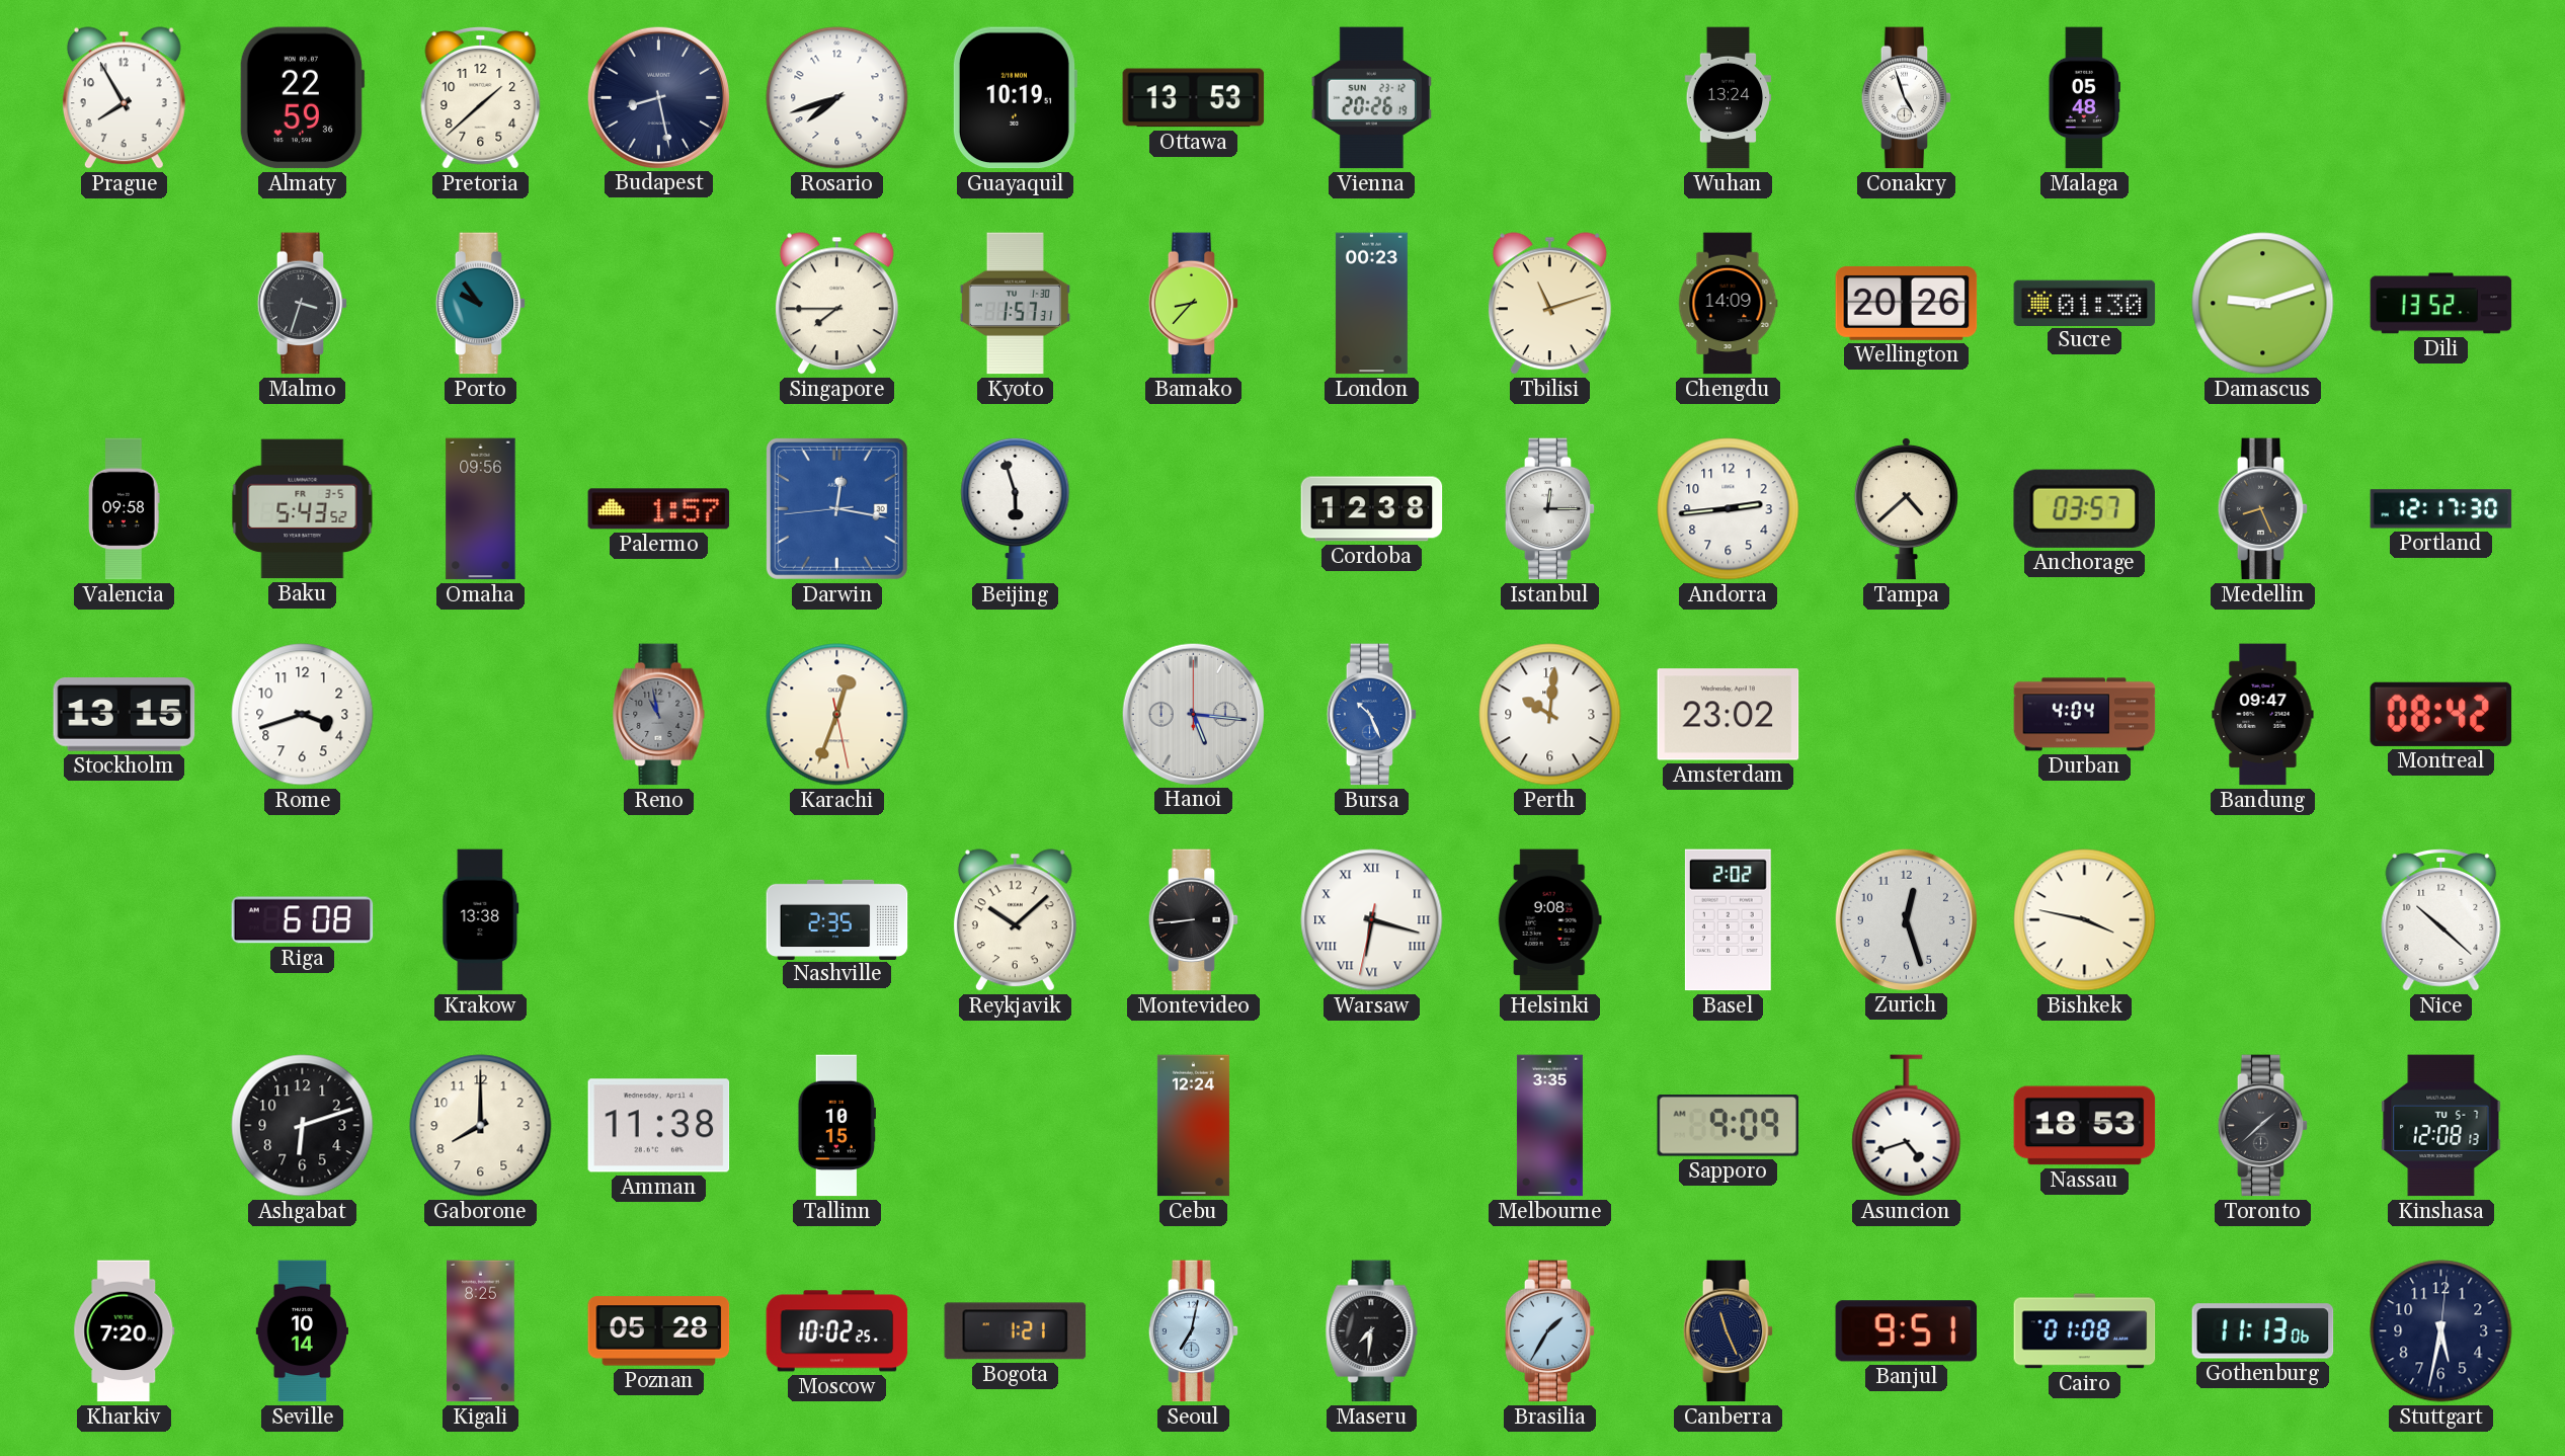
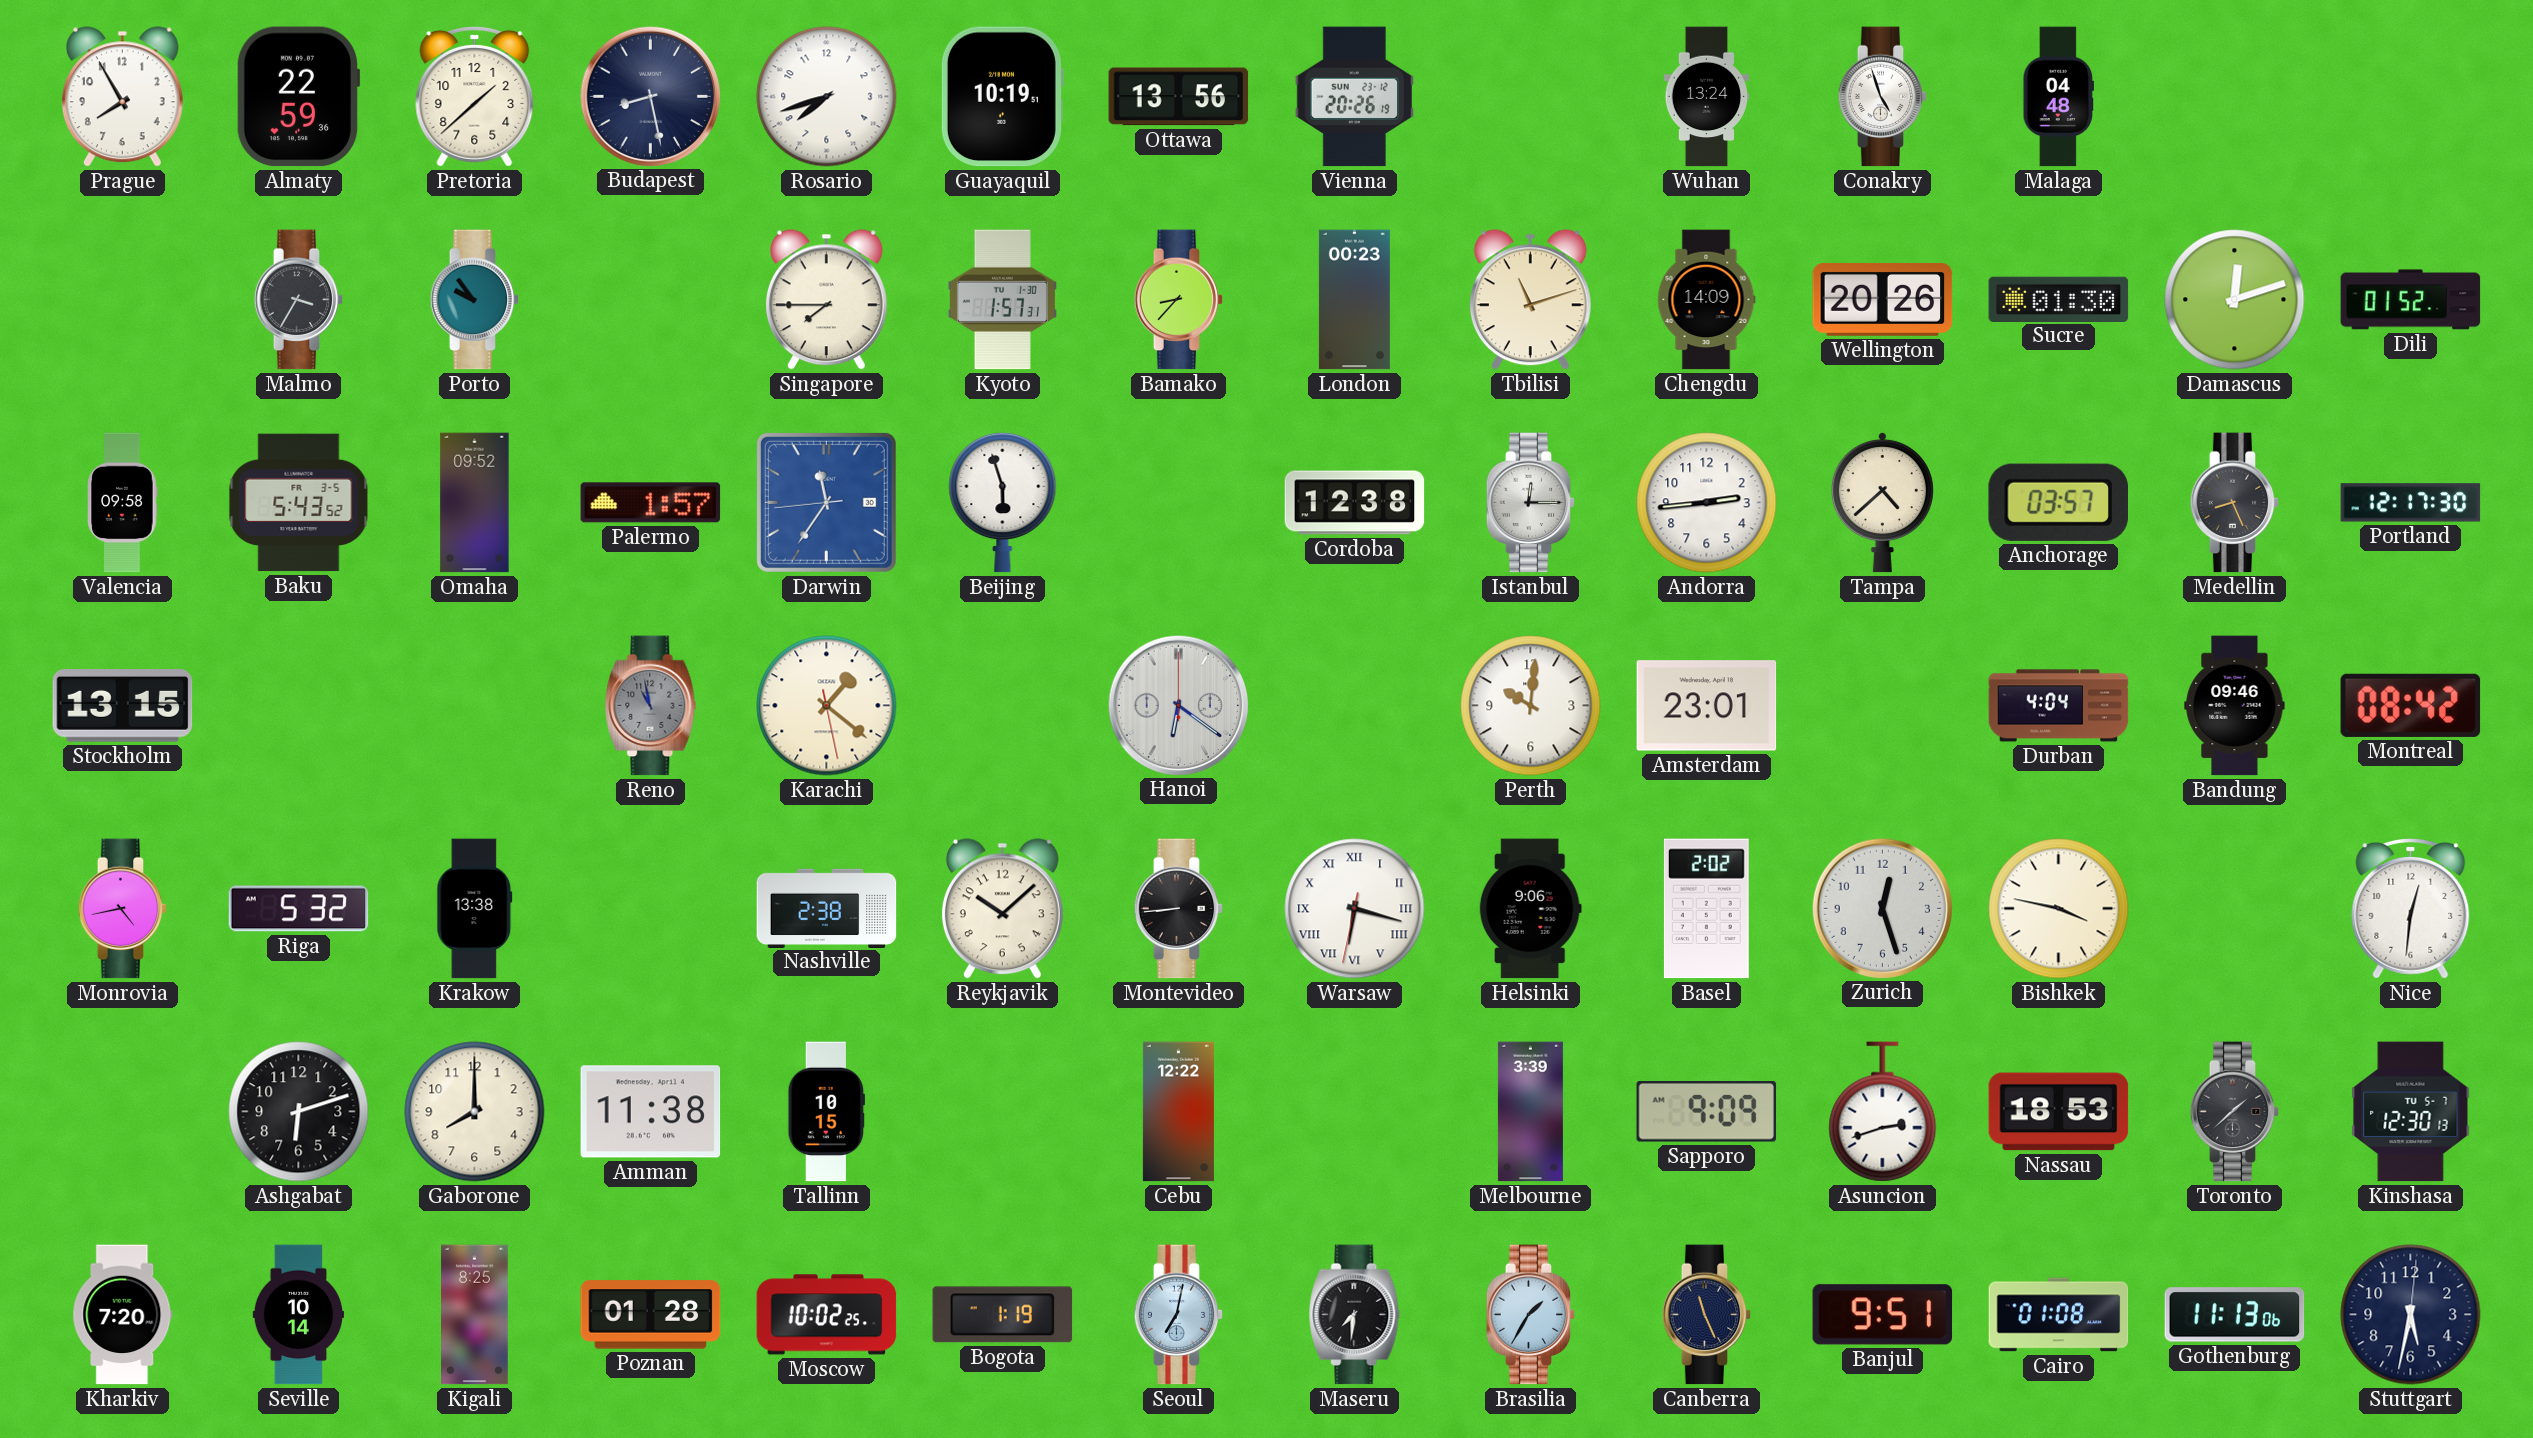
Ottawa: 13:53 -> 13:56 (1179, 97)
Malaga: 05:48 -> 04:48 (2058, 97)
Malmo: 3:33 -> 3:35 (299, 300)
Damascus: 9:12 -> 12:12 (2235, 300)
Dili: 13:52 -> 01:52 (2411, 300)
Omaha: 09:56 -> 09:52 (475, 503)
Darwin: 12:16 -> 11:35 (826, 502)
Rome: 3:42 -> none (303, 715)
Karachi: 12:33 -> 1:21 (827, 706)
Hanoi: 5:16 -> 6:21 (1178, 705)
Bursa: 10:26 -> none (1372, 715)
Amsterdam: 23:02 -> 23:01 (1707, 706)
Bandung: 09:47 -> 09:46 (2235, 706)
Monrovia: none -> 4:43 (123, 909)
Riga: 6:08 -> 5:32 (299, 909)
Nashville: 2:35 -> 2:38 (827, 908)
Helsinki: 9:08 -> 9:06 (1530, 909)
Nice: 10:22 -> 12:31 (2411, 909)
Cebu: 12:24 -> 12:22 (1178, 1112)
Melbourne: 3:35 -> 3:39 (1530, 1112)
Asuncion: 4:42 -> 2:42 (1883, 1112)
Kinshasa: 12:08 -> 12:30 (2411, 1112)
Poznan: 05:28 -> 01:28 (651, 1315)
Bogota: 1:21 -> 1:19 (1003, 1315)
